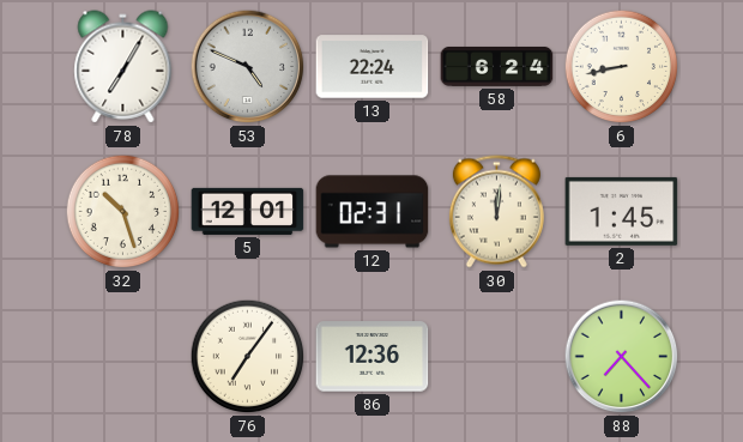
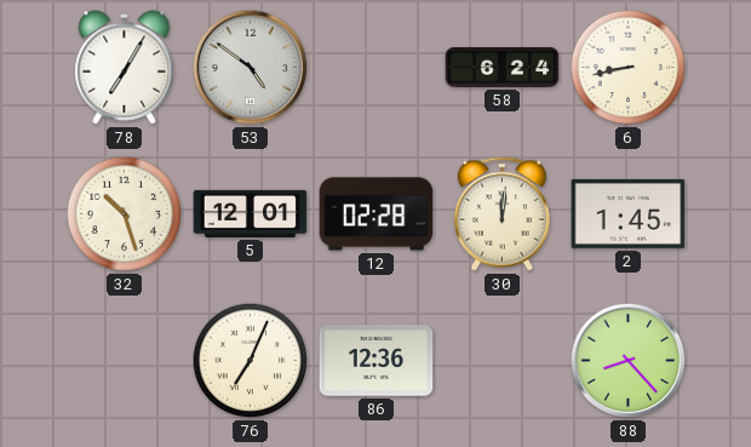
53: 4:49 -> 4:51 (251, 68)
13: 22:24 -> none (373, 67)
12: 02:31 -> 02:28 (377, 214)
76: 7:06 -> 7:04 (251, 361)
88: 7:23 -> 8:23 (629, 361)
